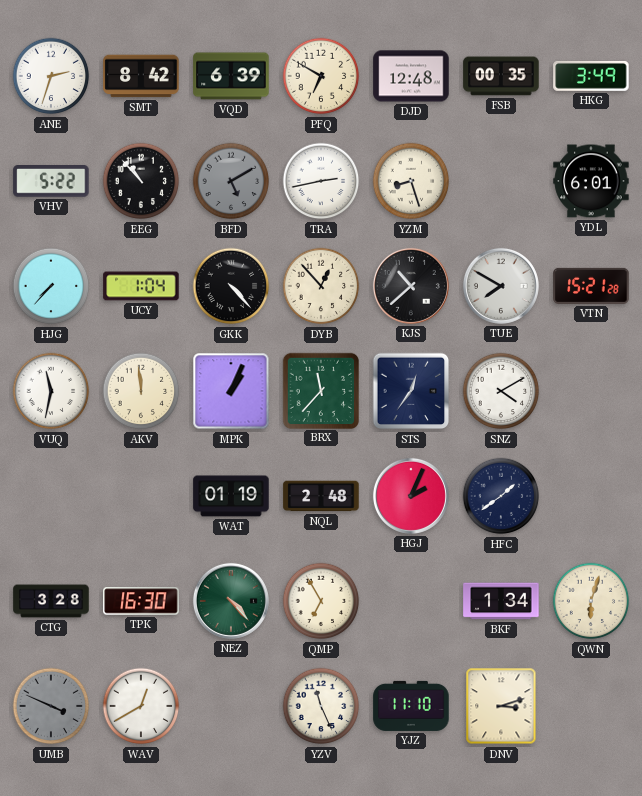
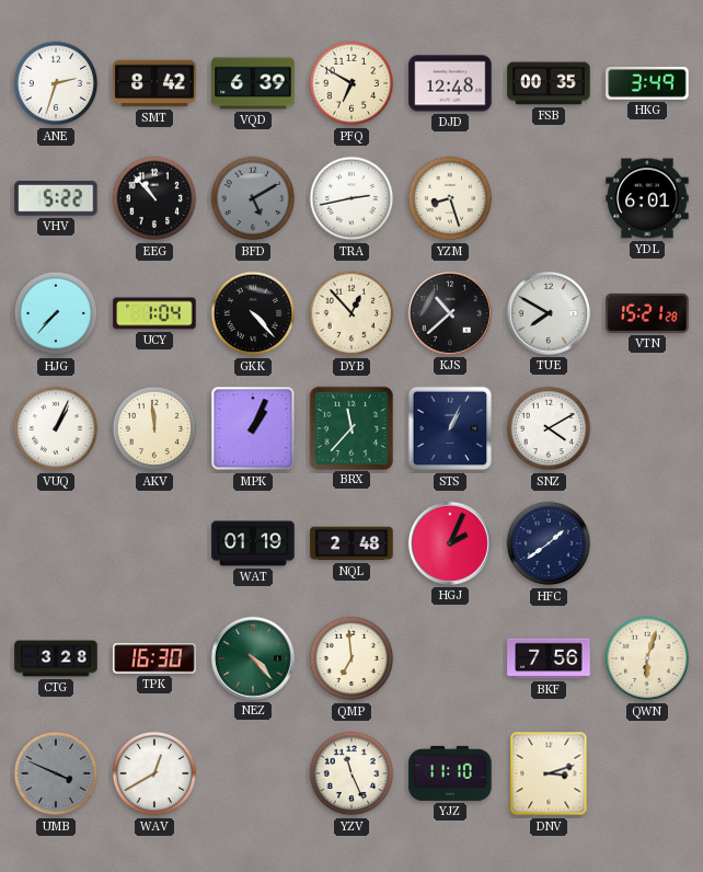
VUQ: 11:32 -> 1:04 (56, 428)
STS: 12:36 -> 1:04 (450, 428)
QMP: 6:55 -> 6:59 (351, 658)
BKF: 1:34 -> 7:56 (549, 658)
